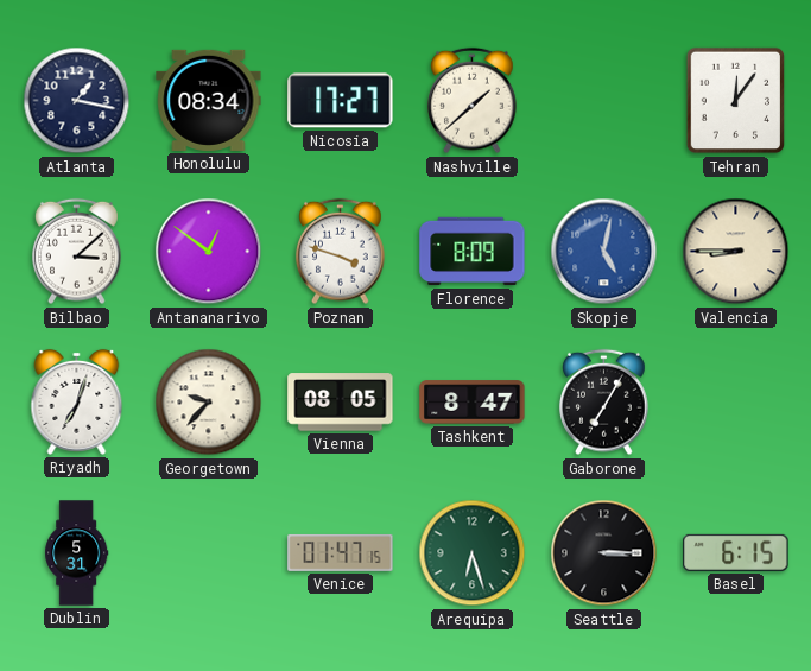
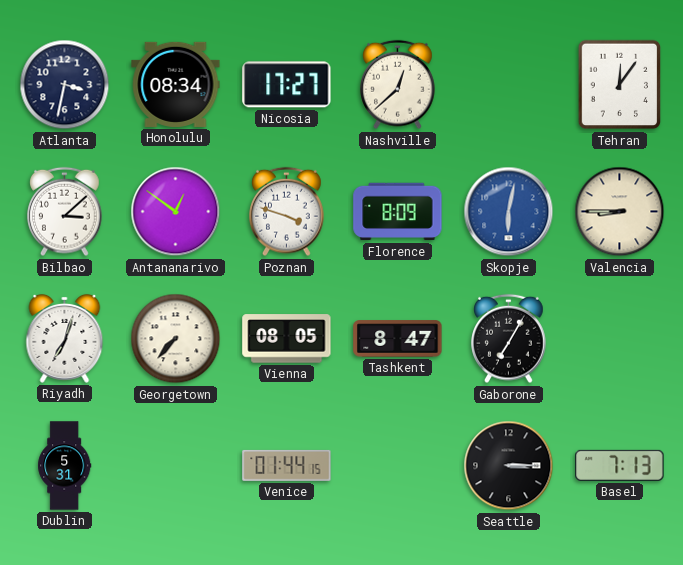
Atlanta: 1:17 -> 3:32 (65, 85)
Nashville: 1:38 -> 12:38 (398, 85)
Skopje: 5:02 -> 6:02 (509, 212)
Georgetown: 9:37 -> 7:37 (176, 339)
Venice: 01:47 -> 01:44 (287, 465)
Arequipa: 6:27 -> none (473, 553)
Basel: 6:15 -> 7:13 (620, 465)
